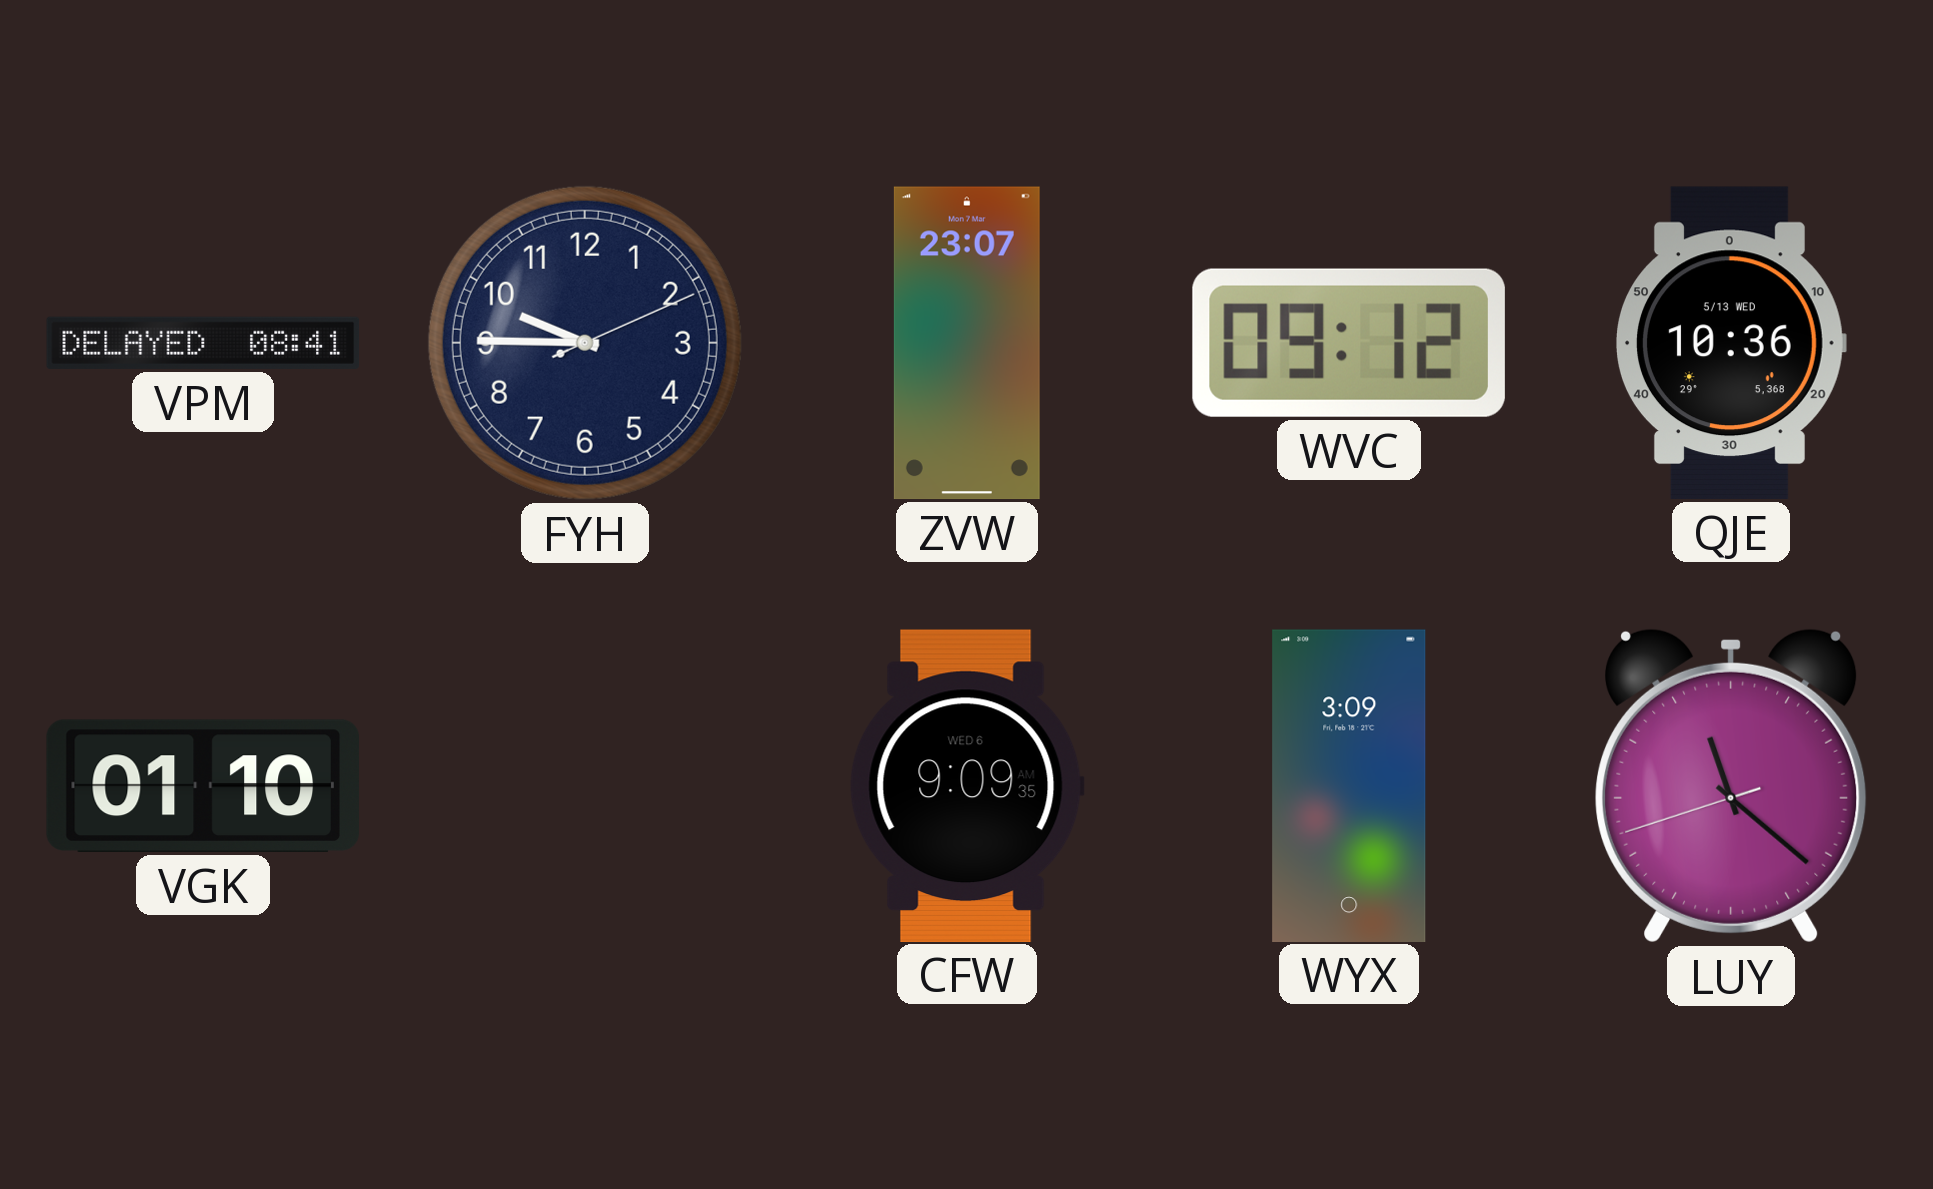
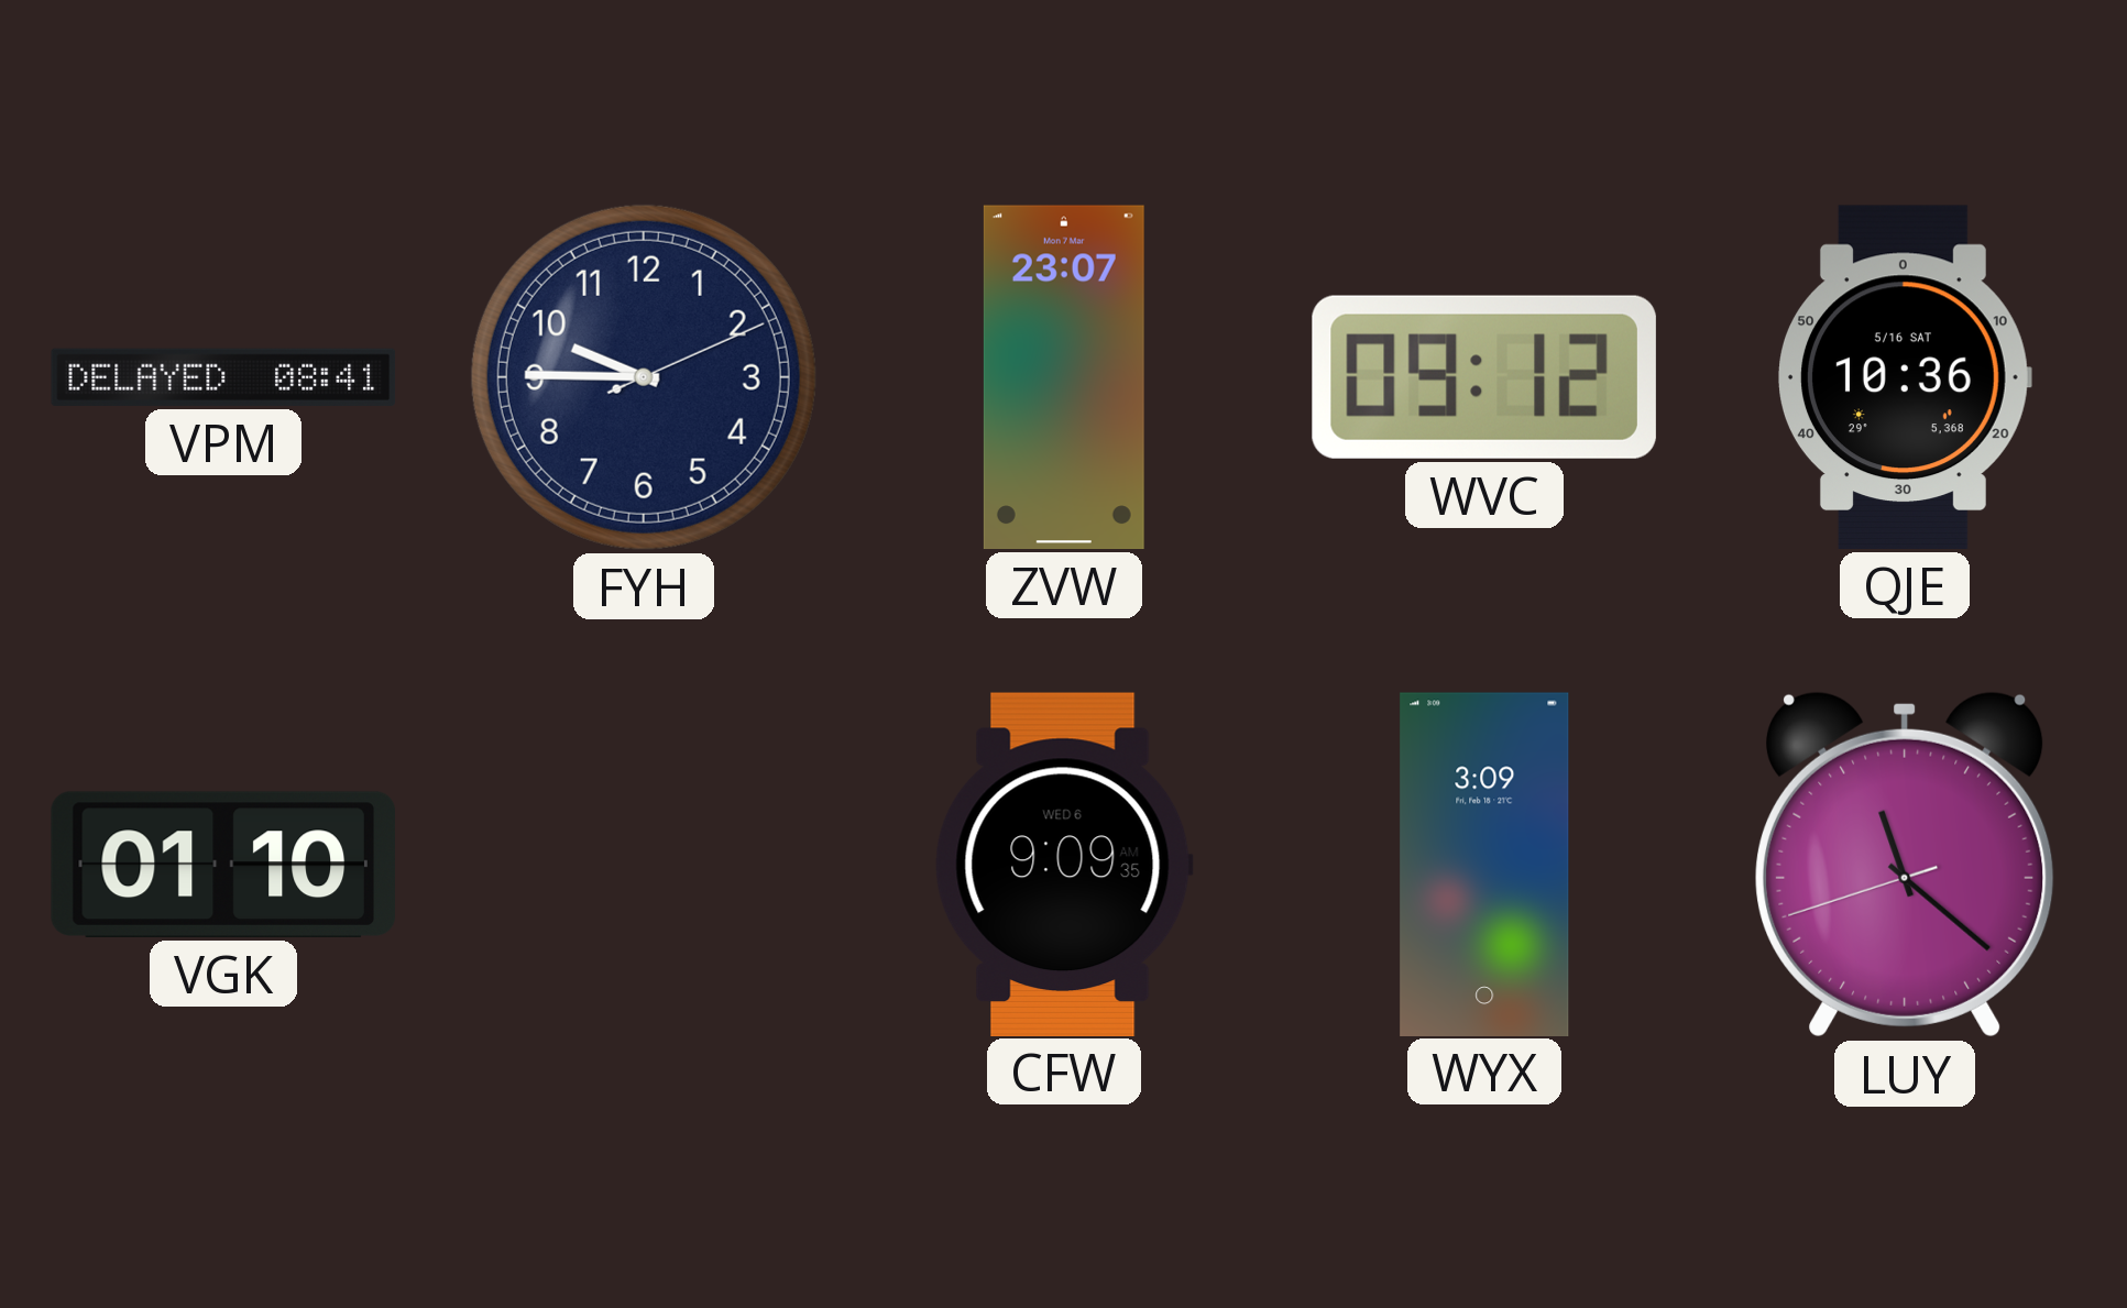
QJE date: 5/13 WED -> 5/16 SAT (1905, 377)
